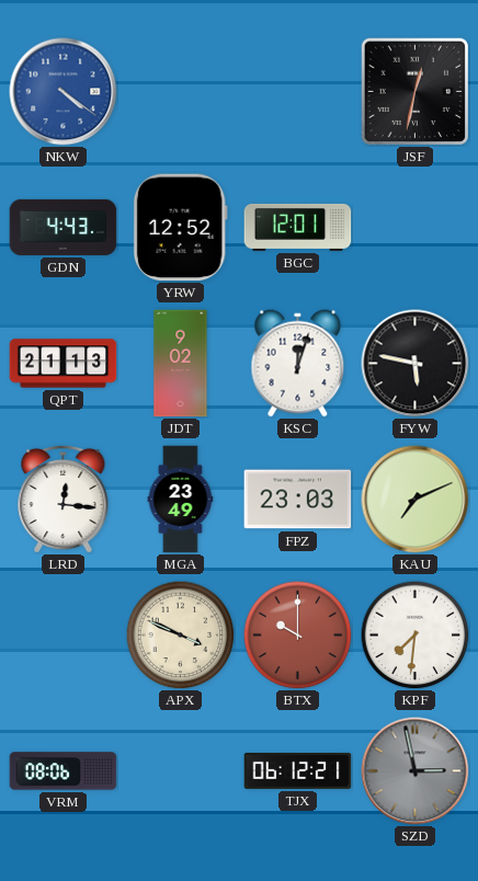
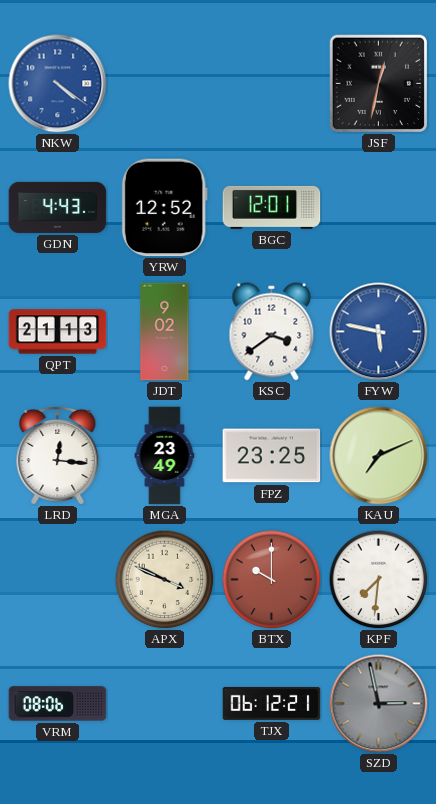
KSC: 12:03 -> 3:39 (272, 332)
FYW dial: black -> blue (379, 332)
FPZ: 23:03 -> 23:25 (272, 456)
